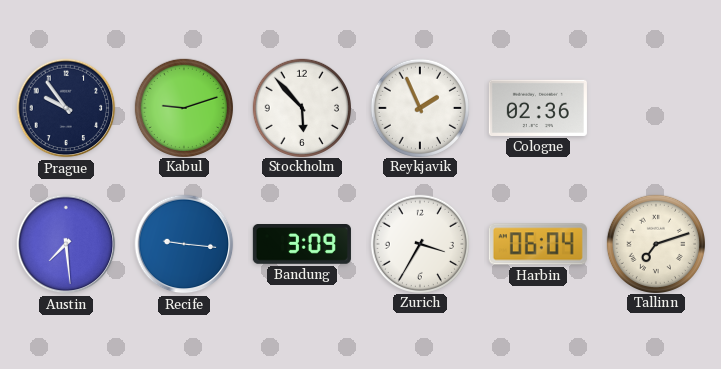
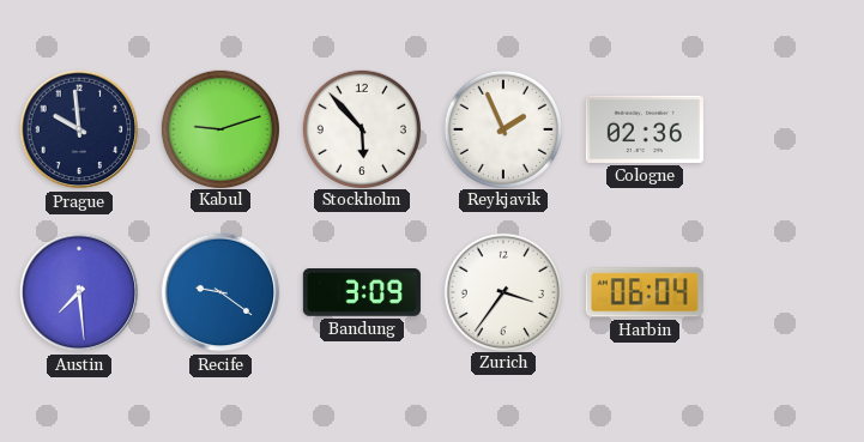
Prague: 9:54 -> 9:59 (79, 129)
Recife: 9:16 -> 9:21 (220, 292)
Zurich: 3:35 -> 3:36 (502, 291)
Tallinn: 7:12 -> none (655, 243)
